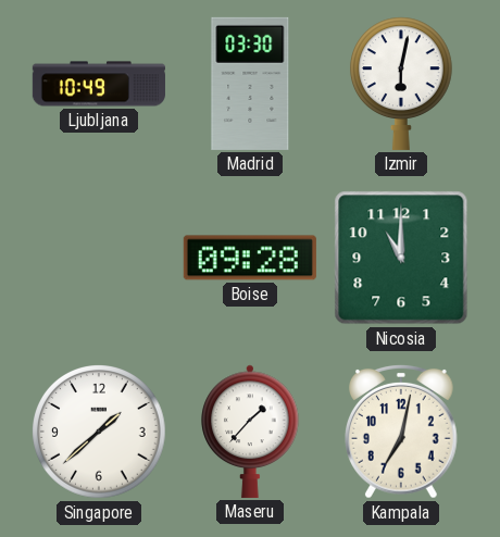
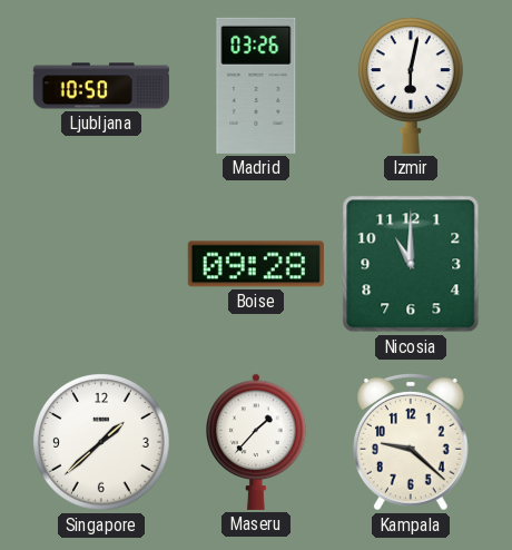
Ljubljana: 10:49 -> 10:50 (101, 86)
Madrid: 03:30 -> 03:26 (256, 86)
Kampala: 7:02 -> 9:22 (412, 443)
